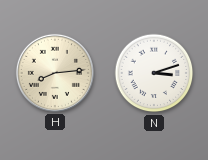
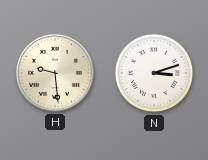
H: 8:14 -> 9:29 (55, 73)
